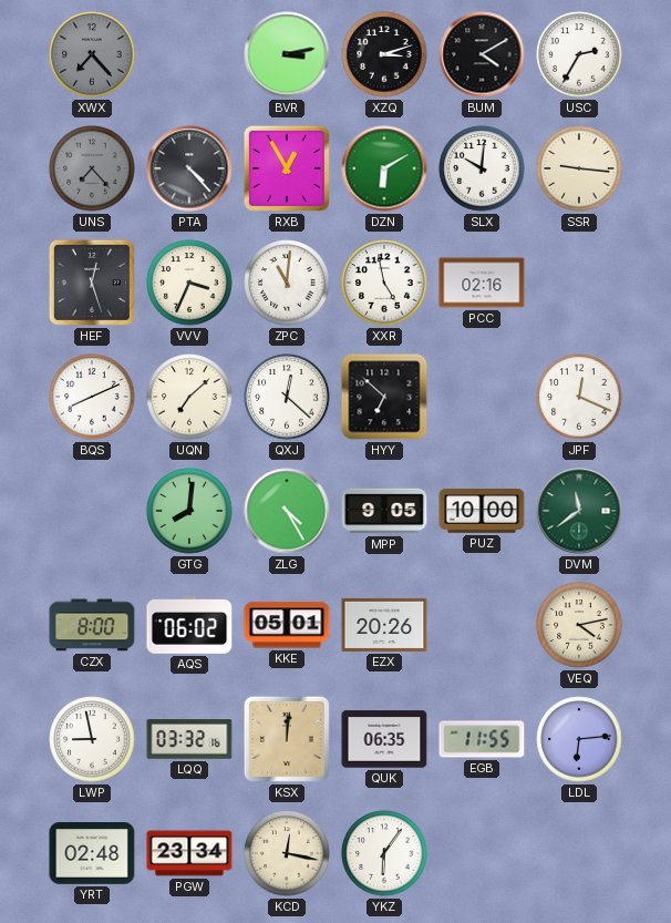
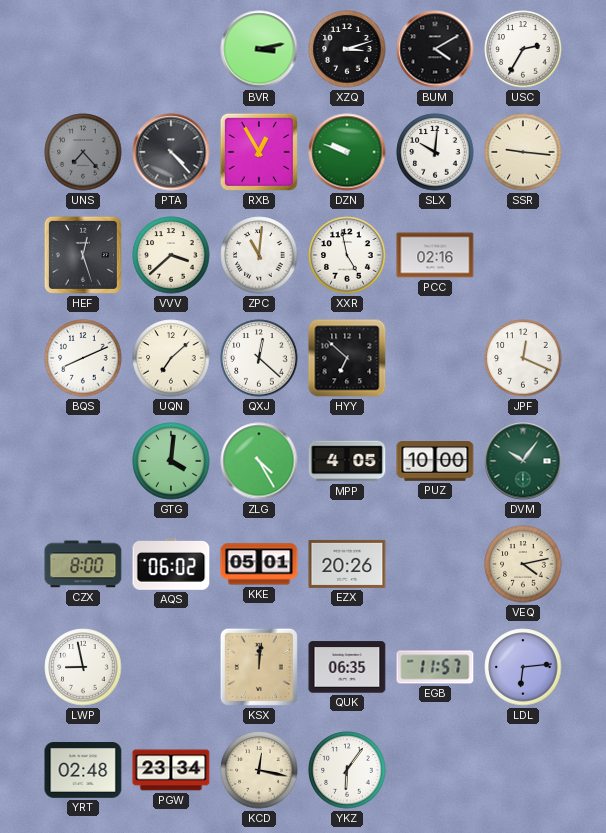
XWX: 7:23 -> none (92, 54)
DZN: 6:10 -> 9:48 (347, 152)
VVV: 3:34 -> 3:38 (171, 255)
GTG: 8:01 -> 4:01 (171, 461)
MPP: 9:05 -> 4:05 (347, 461)
DVM: 11:39 -> 10:06 (523, 461)
LQQ: 03:32 -> none (189, 739)
EGB: 11:55 -> 11:57 (435, 667)
